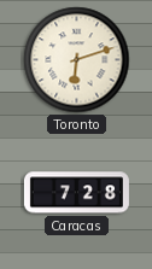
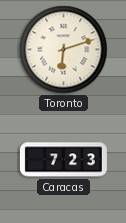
Caracas: 7:28 -> 7:23 (63, 160)
